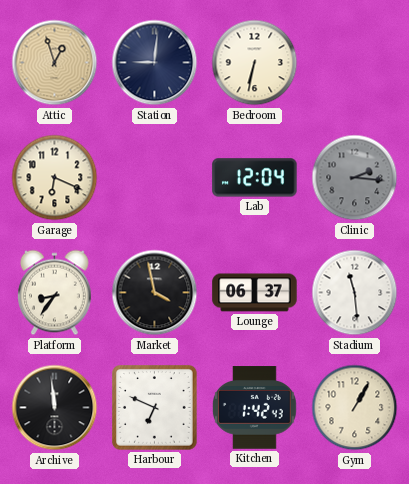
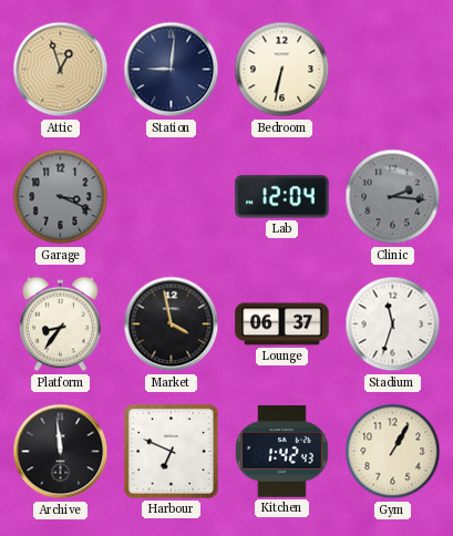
Garage: 6:19 -> 3:19 (61, 197)
Garage dial: cream -> grey (61, 197)
Stadium: 11:29 -> 11:33 (393, 324)
